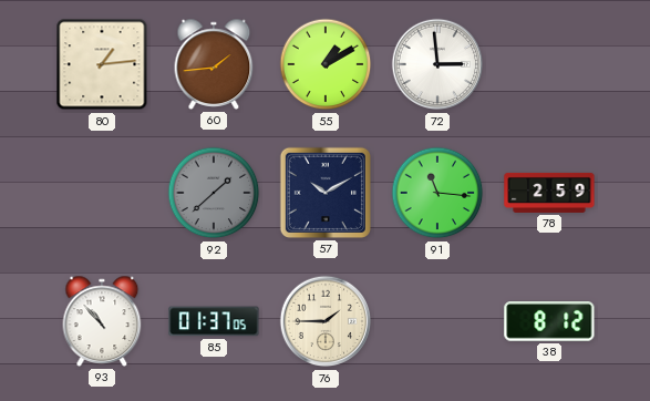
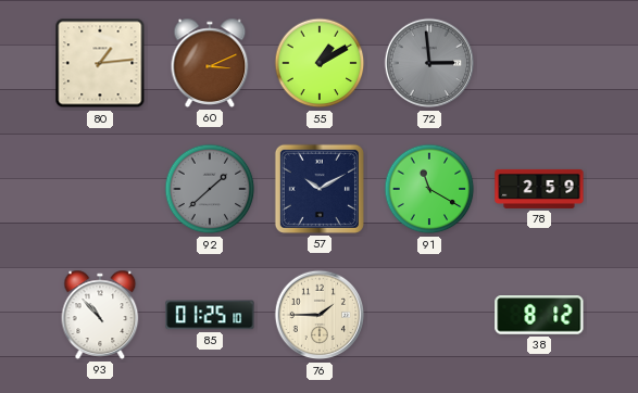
60: 1:44 -> 3:11 (210, 63)
72 dial: white -> grey (429, 63)
91: 11:16 -> 11:20 (429, 189)
85: 01:37 -> 01:25 (210, 315)
